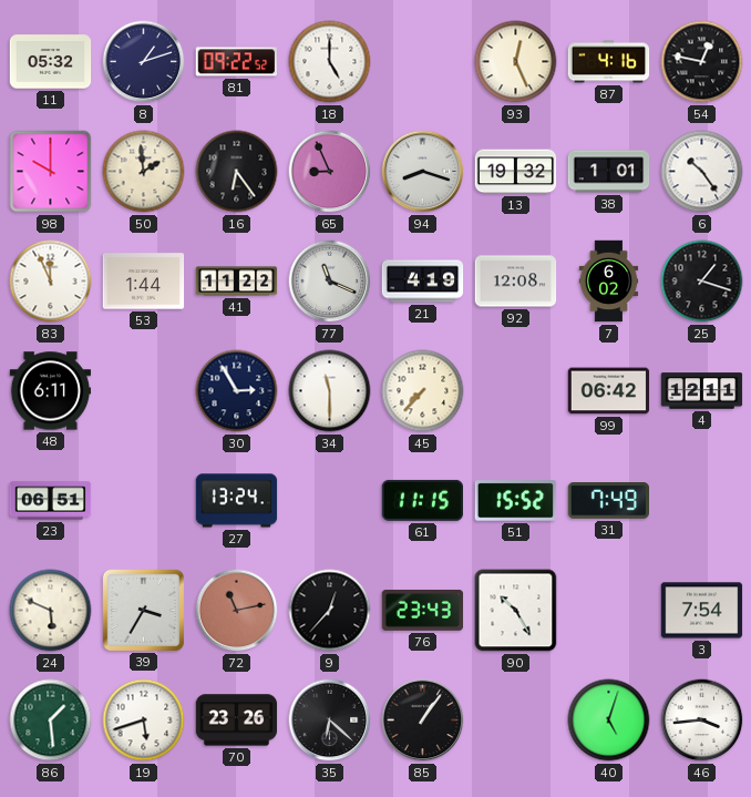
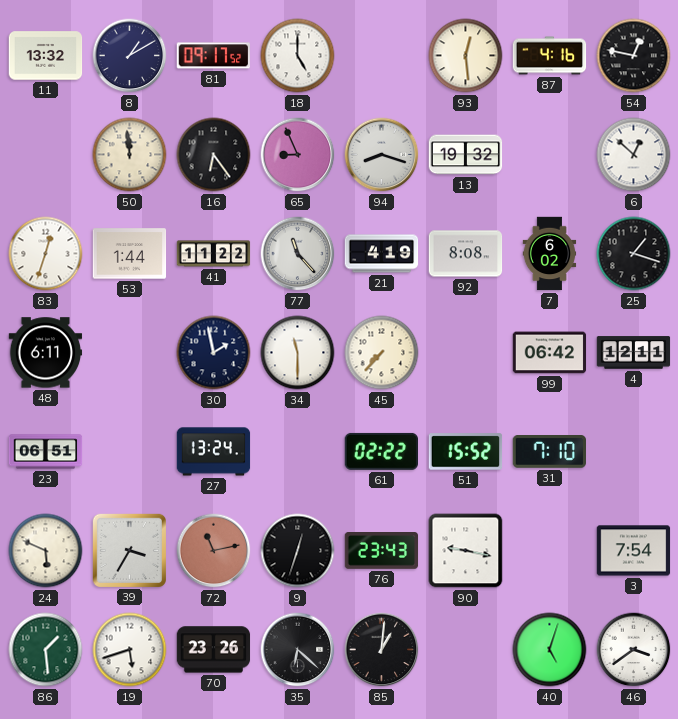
11: 05:32 -> 13:32 (46, 56)
8: 1:12 -> 1:10 (130, 56)
81: 09:22 -> 09:17 (214, 56)
93: 12:26 -> 12:29 (466, 56)
98: 10:00 -> none (51, 172)
50: 1:59 -> 11:59 (130, 155)
38: 1:01 -> none (609, 172)
6: 10:24 -> 12:52 (634, 155)
83: 11:56 -> 12:33 (46, 254)
77: 11:19 -> 11:23 (298, 254)
92: 12:08 -> 8:08 (466, 254)
30: 2:55 -> 1:58 (214, 353)
61: 11:15 -> 02:22 (381, 451)
31: 7:49 -> 7:10 (549, 452)
9: 12:37 -> 12:33 (298, 551)
90: 10:25 -> 9:17 (466, 551)
85: 1:06 -> 1:01 (382, 650)
46: 3:44 -> 3:39 (634, 650)
